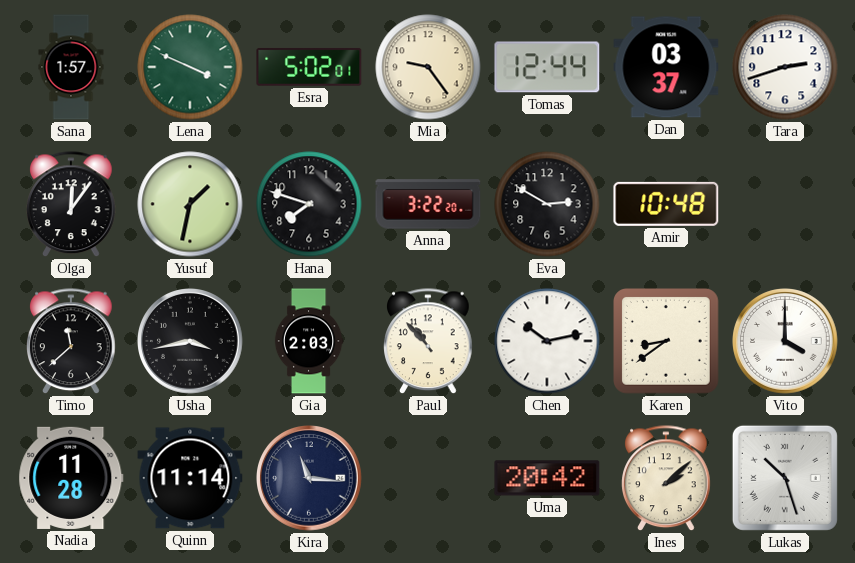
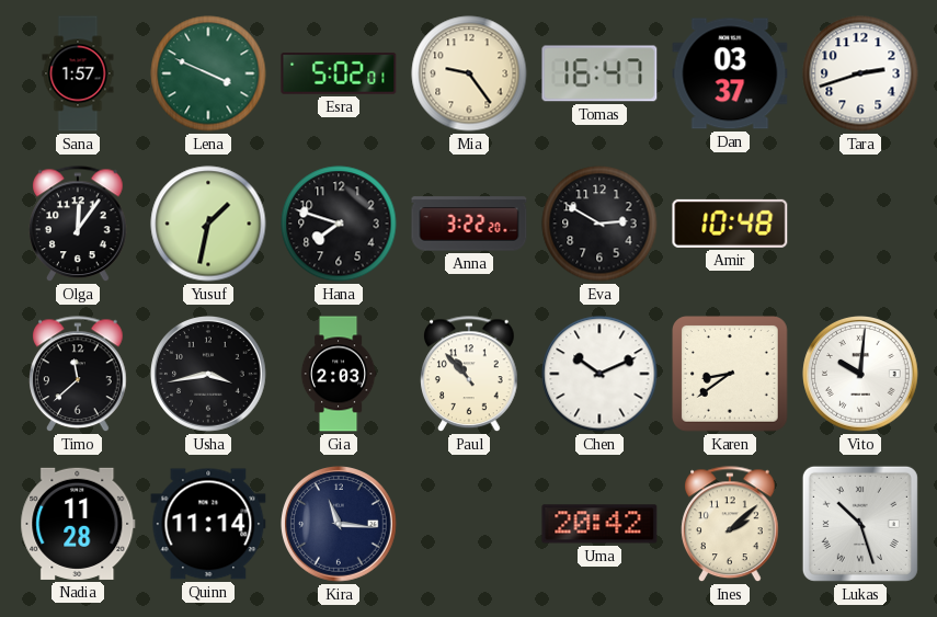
Tomas: 12:44 -> 16:47 (599, 73)
Chen: 10:13 -> 10:11 (599, 374)
Vito: 4:00 -> 10:01 (861, 375)
